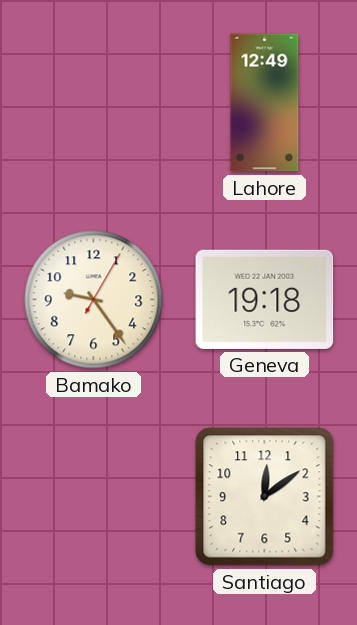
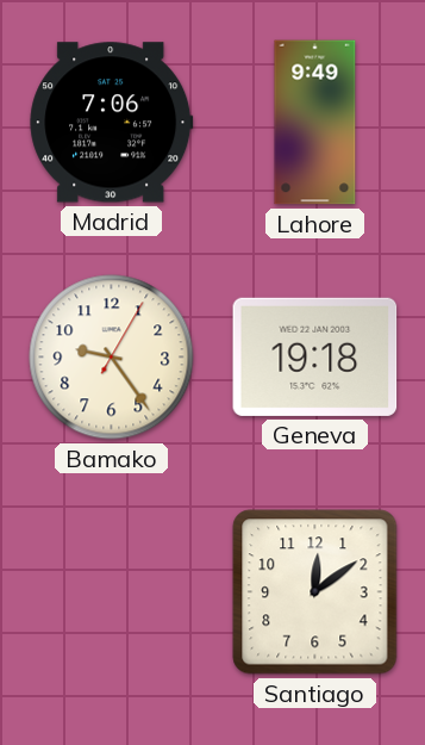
Madrid: none -> 7:06 (112, 123)
Lahore: 12:49 -> 9:49 (315, 123)
